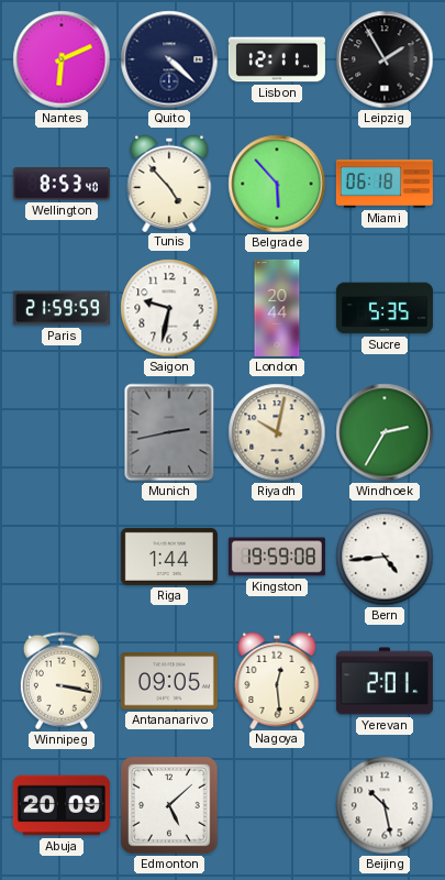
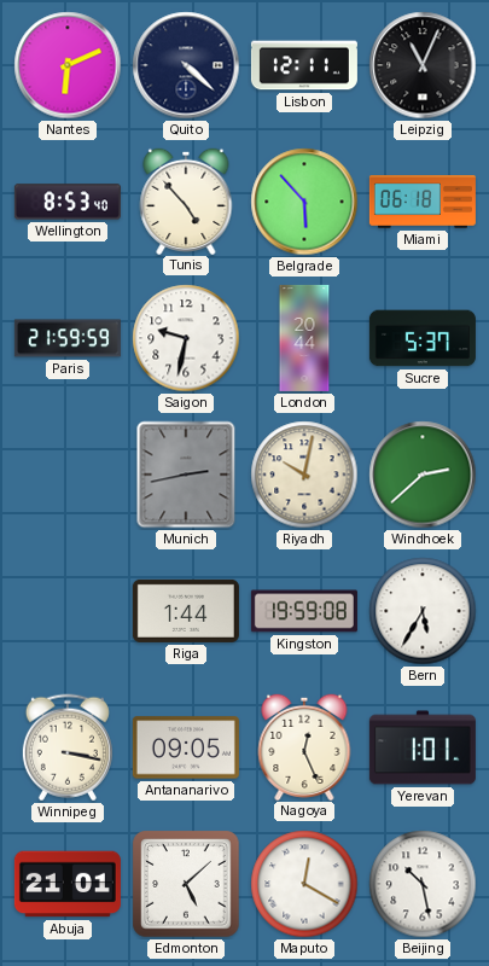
Leipzig: 1:55 -> 11:04 (423, 65)
Sucre: 5:35 -> 5:37 (423, 338)
Windhoek: 2:35 -> 2:38 (423, 475)
Bern: 4:44 -> 5:35 (423, 611)
Nagoya: 12:29 -> 12:26 (304, 746)
Yerevan: 2:01 -> 1:01 (423, 747)
Abuja: 20:09 -> 21:01 (68, 884)
Maputo: none -> 12:20 (304, 884)
